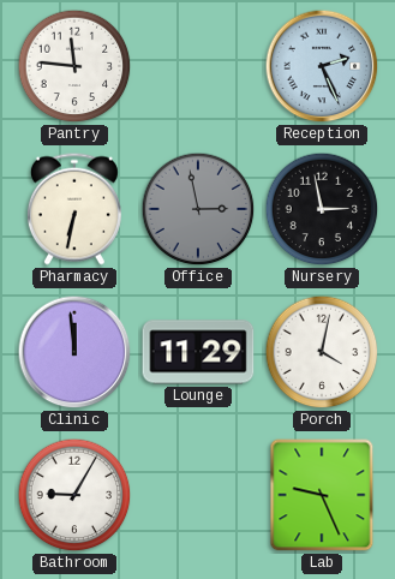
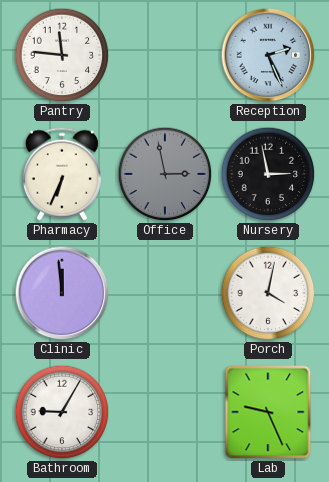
Pharmacy: 6:32 -> 6:34 (62, 174)
Lounge: 11:29 -> none (198, 352)
